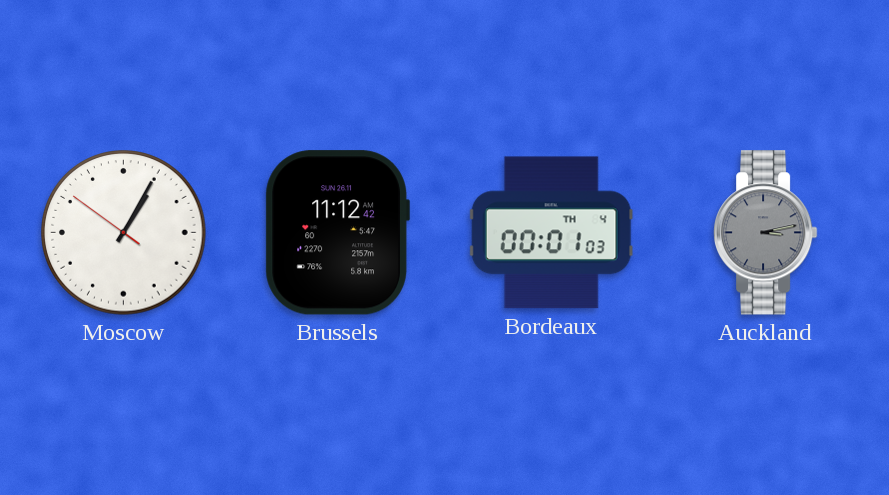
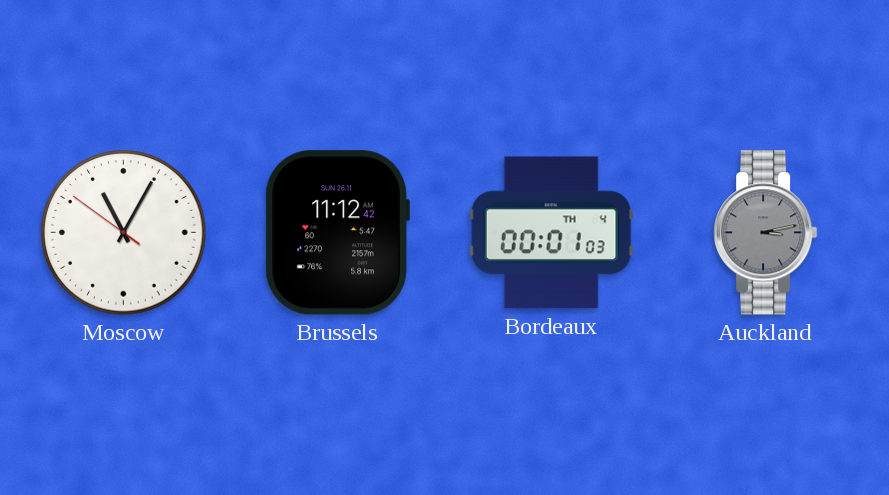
Moscow: 1:04 -> 11:04 (124, 233)
